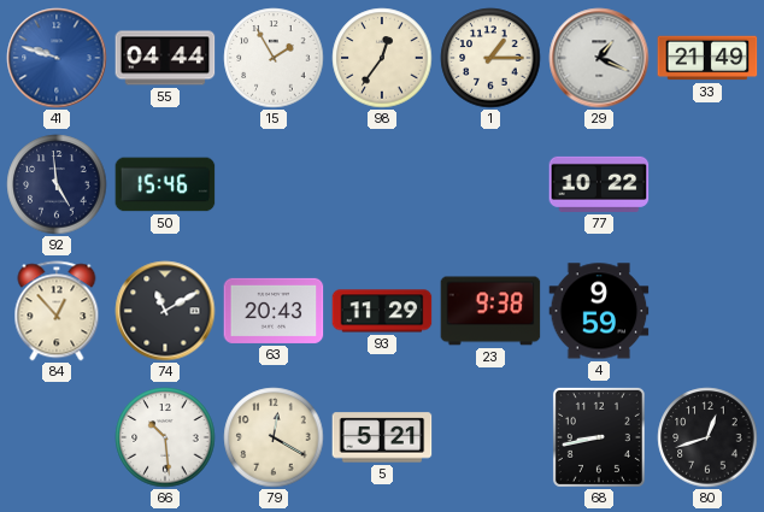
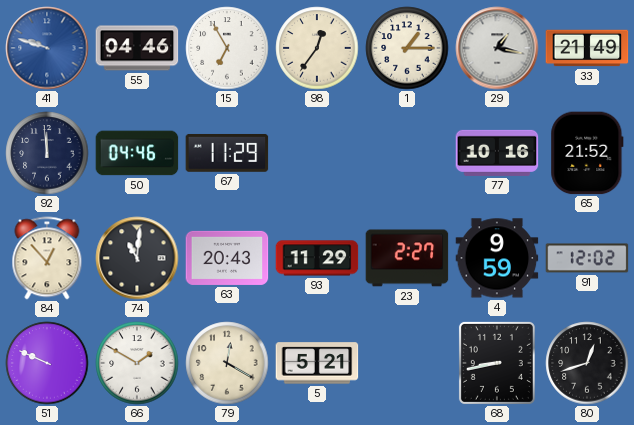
55: 04:44 -> 04:46 (137, 48)
15: 1:55 -> 6:55 (227, 48)
29: 1:19 -> 1:17 (497, 48)
92: 4:59 -> 11:59 (47, 153)
50: 15:46 -> 04:46 (137, 153)
67: none -> 11:29 (227, 153)
77: 10:22 -> 10:16 (497, 153)
65: none -> 21:52 (587, 153)
74: 11:10 -> 11:01 (137, 258)
23: 9:38 -> 2:27 (407, 258)
91: none -> 12:02 (587, 258)
51: none -> 9:49 (47, 363)
66: 10:29 -> 1:50 (137, 363)
